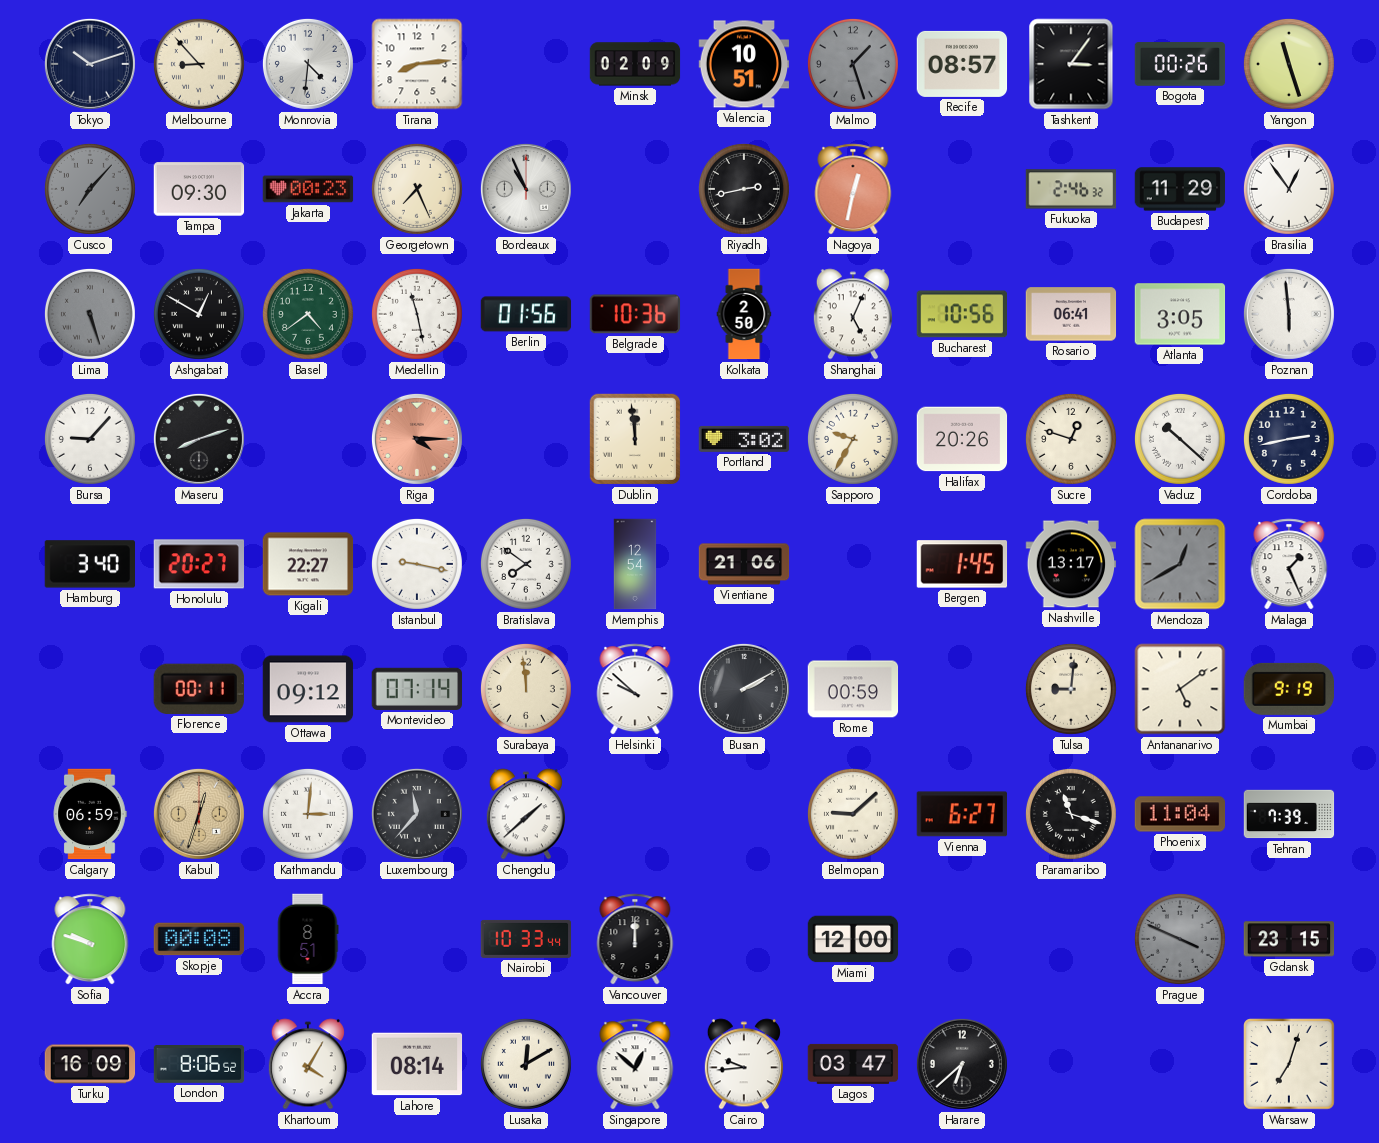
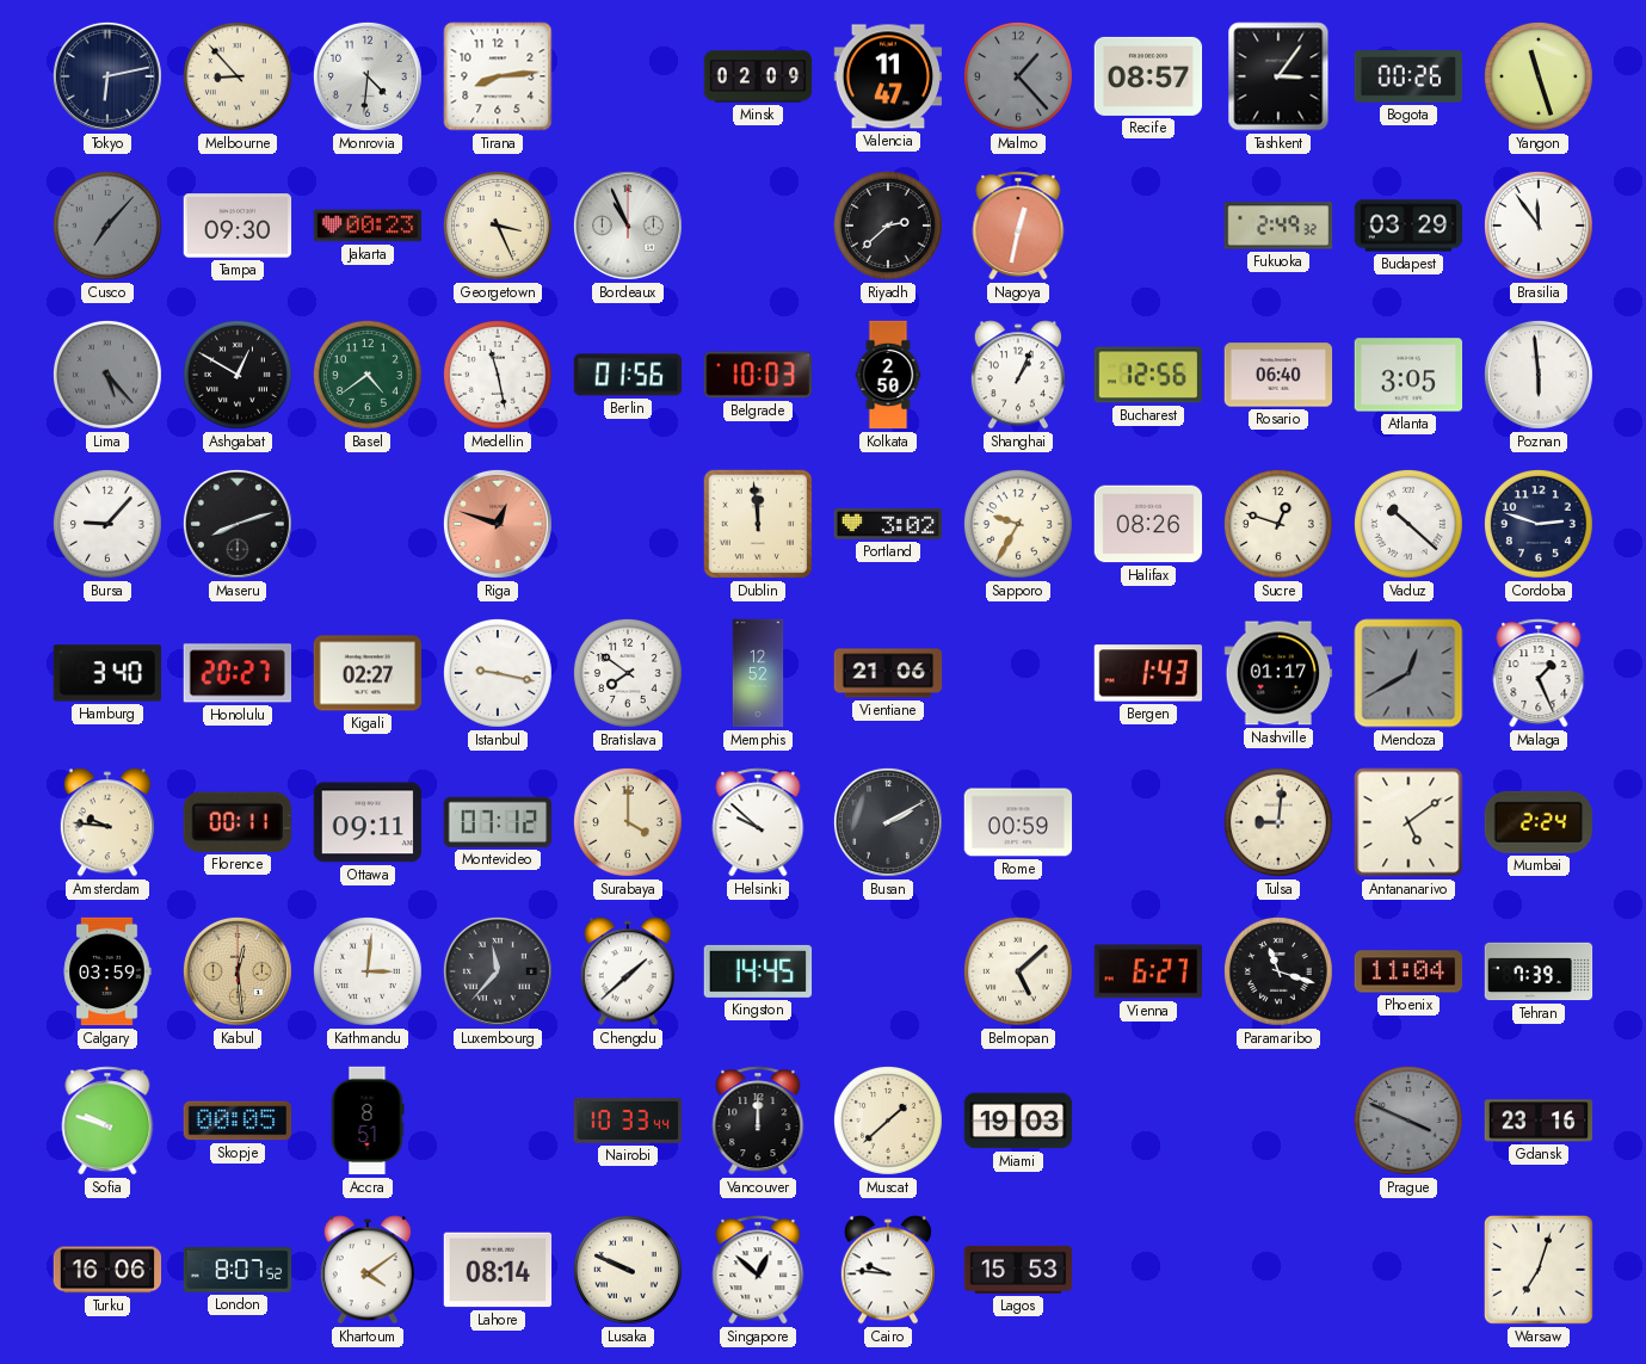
Tokyo: 10:12 -> 6:13 (107, 76)
Valencia: 10:51 -> 11:47 (888, 76)
Malmo: 1:27 -> 1:23 (1018, 76)
Georgetown: 7:26 -> 3:26 (498, 226)
Riyadh: 2:43 -> 2:38 (888, 226)
Fukuoka: 2:46 -> 2:49 (1278, 226)
Budapest: 11:29 -> 03:29 (1408, 226)
Brasilia: 12:54 -> 11:54 (1539, 226)
Lima: 5:27 -> 5:23 (107, 375)
Belgrade: 10:36 -> 10:03 (758, 375)
Shanghai: 5:04 -> 1:04 (1018, 375)
Bucharest: 10:56 -> 12:56 (1148, 375)
Rosario: 06:41 -> 06:40 (1278, 375)
Riga: 4:15 -> 12:48 (498, 524)
Halifax: 20:26 -> 08:26 (1148, 524)
Cordoba: 2:43 -> 2:48 (1539, 524)
Kigali: 22:27 -> 02:27 (368, 673)
Memphis: 12:54 -> 12:52 (758, 673)
Bergen: 1:45 -> 1:43 (1148, 673)
Nashville: 13:17 -> 01:17 (1278, 673)
Amsterdam: none -> 9:46 (107, 822)
Ottawa: 09:12 -> 09:11 (368, 822)
Montevideo: 07:14 -> 07:12 (498, 822)
Surabaya: 11:59 -> 4:00 (628, 822)
Mumbai: 9:19 -> 2:24 (1537, 822)
Calgary: 06:59 -> 03:59 (107, 971)
Kabul: 12:33 -> 12:29 (238, 971)
Kingston: none -> 14:45 (758, 971)
Belmopan: 9:08 -> 5:08 (1018, 971)
Skopje: 00:08 -> 00:05 (238, 1121)
Muscat: none -> 1:38 (888, 1121)
Miami: 12:00 -> 19:03 (1018, 1121)
Gdansk: 23:15 -> 23:16 (1539, 1121)
Turku: 16:09 -> 16:06 (107, 1270)
London: 8:06 -> 8:07 (238, 1270)
Khartoum: 4:05 -> 4:09 (368, 1270)
Lusaka: 12:10 -> 9:49 (628, 1270)
Cairo: 9:44 -> 9:46 (888, 1270)
Lagos: 03:47 -> 15:53 (1018, 1270)
Harare: 6:38 -> none (962, 1064)
